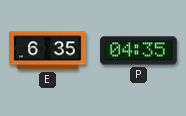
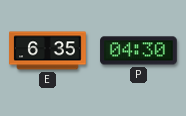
P: 04:35 -> 04:30 (139, 51)
